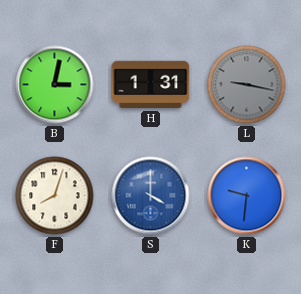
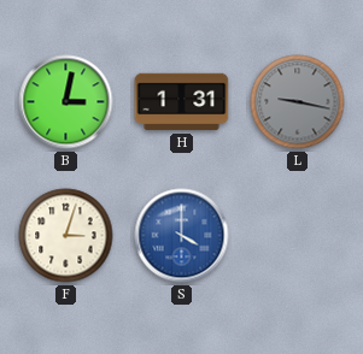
F: 8:03 -> 3:03 (66, 236)
K: 9:31 -> none (247, 196)
